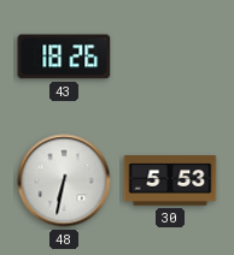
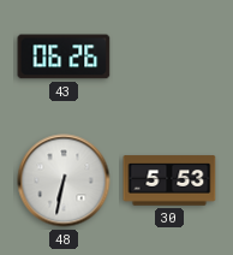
43: 18:26 -> 06:26 (64, 57)
